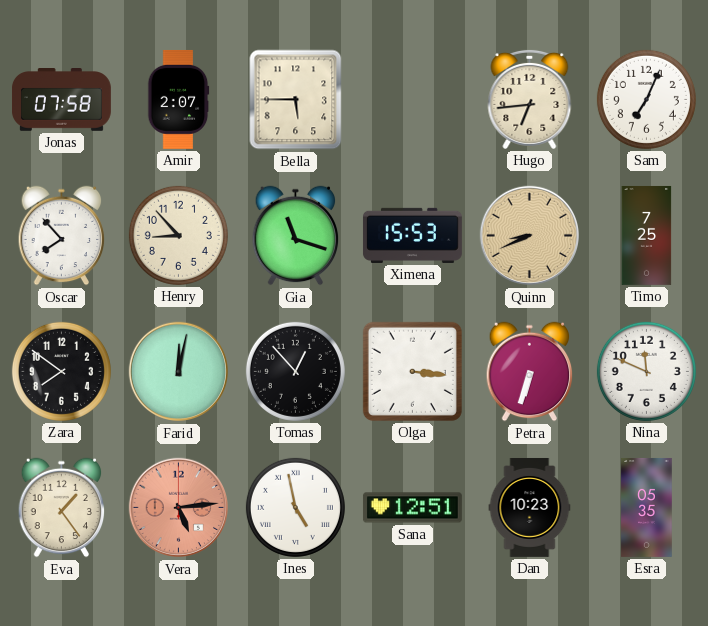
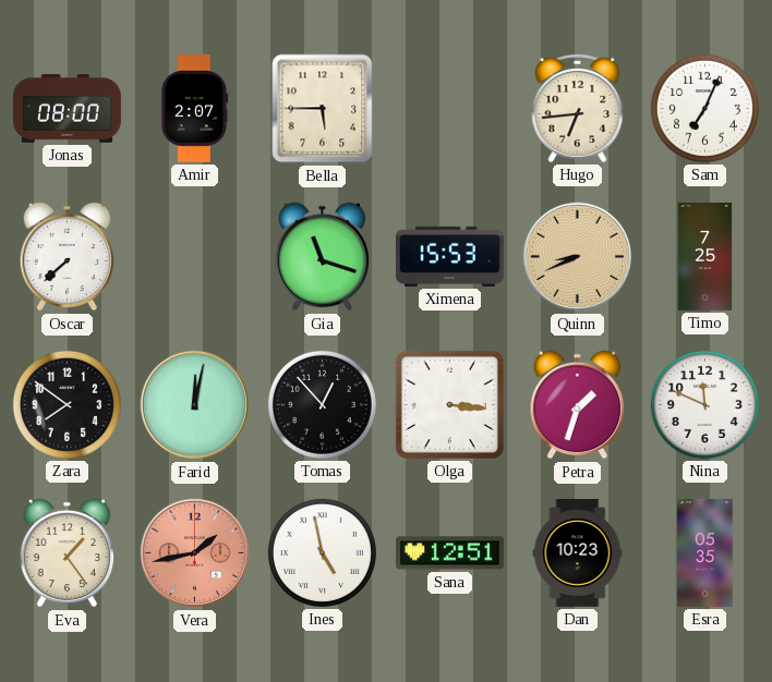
Jonas: 07:58 -> 08:00 (67, 109)
Oscar: 7:53 -> 7:38 (68, 257)
Henry: 8:53 -> none (178, 235)
Petra: 6:33 -> 1:33 (578, 405)
Vera: 5:14 -> 1:43 (195, 553)
